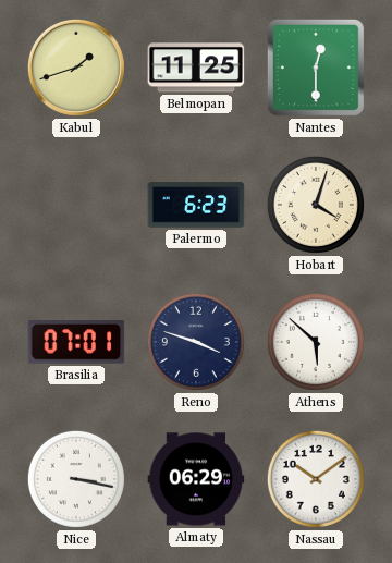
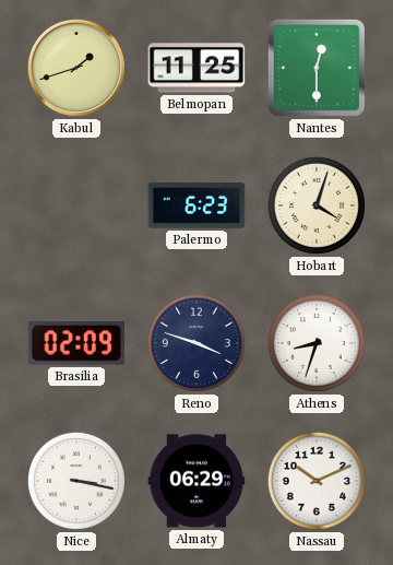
Brasilia: 07:01 -> 02:09 (76, 343)
Athens: 5:52 -> 8:33 (317, 343)
Nassau: 10:09 -> 10:11 (317, 481)
